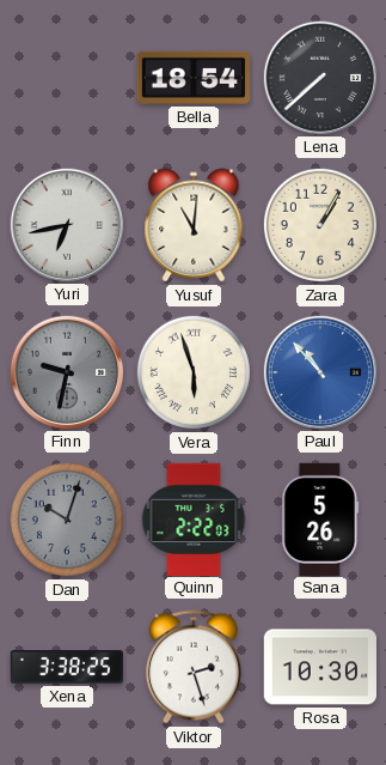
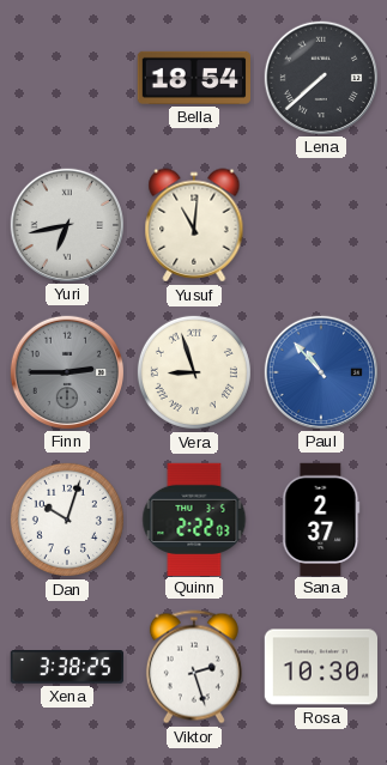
Zara: 1:05 -> none (320, 225)
Finn: 9:32 -> 2:45 (66, 371)
Vera: 5:57 -> 8:57 (194, 372)
Dan dial: grey -> white (67, 520)
Sana: 5:26 -> 2:37 (321, 518)
